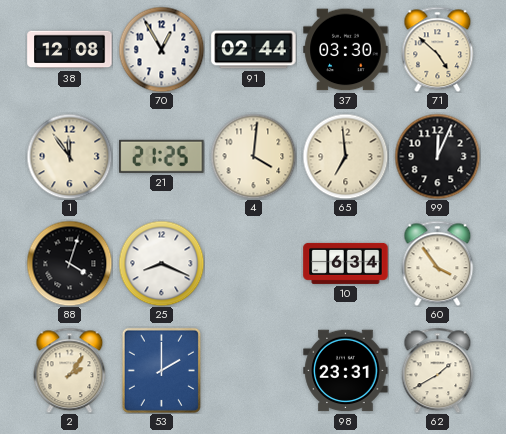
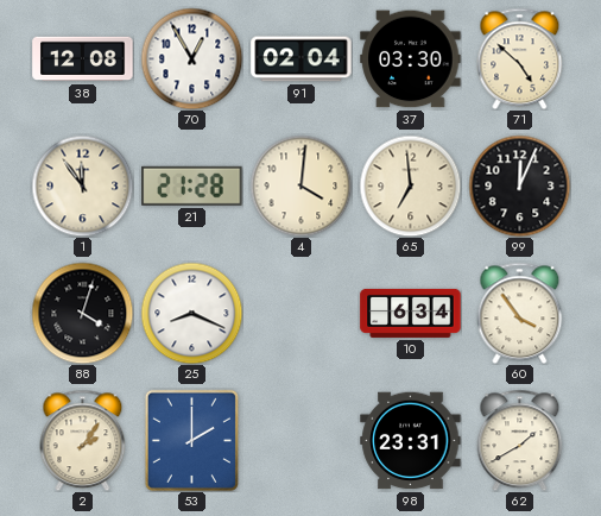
91: 02:44 -> 02:04 (302, 59)
21: 21:25 -> 21:28 (192, 185)
